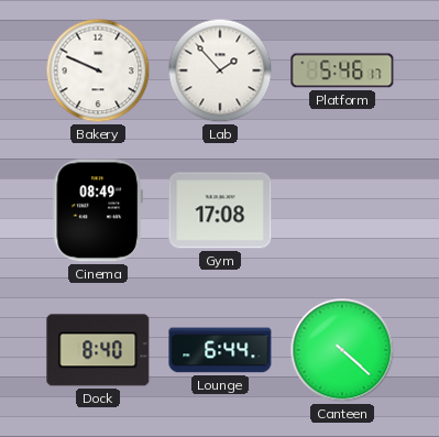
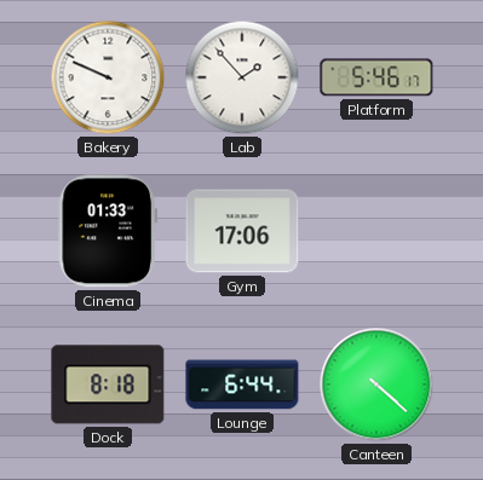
Cinema: 08:49 -> 01:33 (107, 231)
Gym: 17:08 -> 17:06 (242, 231)
Dock: 8:40 -> 8:18 (108, 384)
